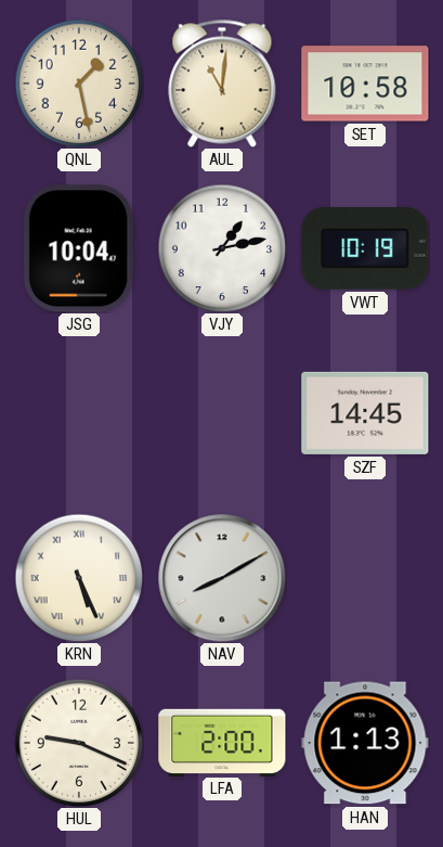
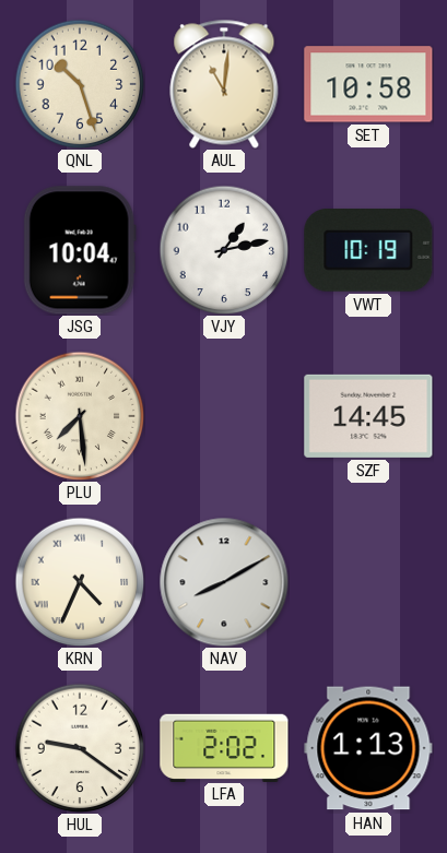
QNL: 1:28 -> 10:27 (80, 84)
PLU: none -> 7:29 (80, 416)
KRN: 5:26 -> 4:34 (80, 582)
HUL: 9:19 -> 9:21 (80, 748)
LFA: 2:00 -> 2:02 (224, 747)
